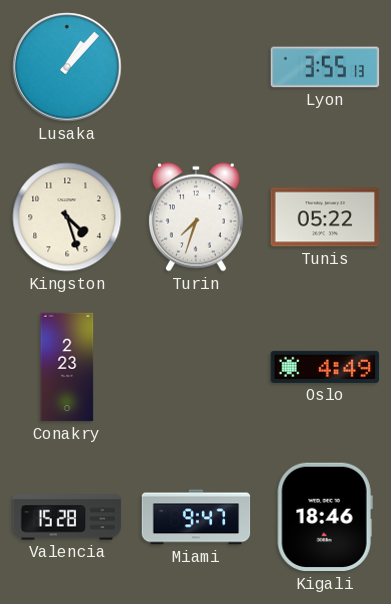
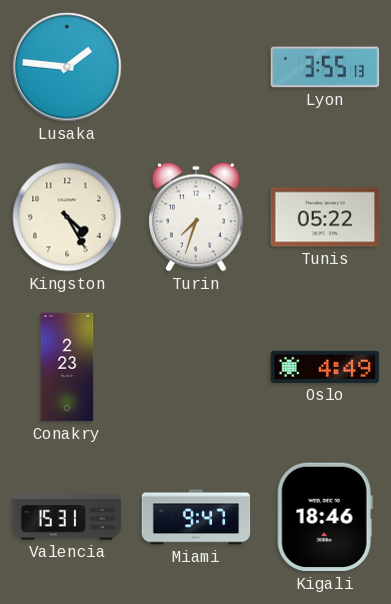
Lusaka: 1:07 -> 1:46 (67, 67)
Kingston: 4:27 -> 4:25 (67, 217)
Valencia: 15:28 -> 15:31 (67, 517)
